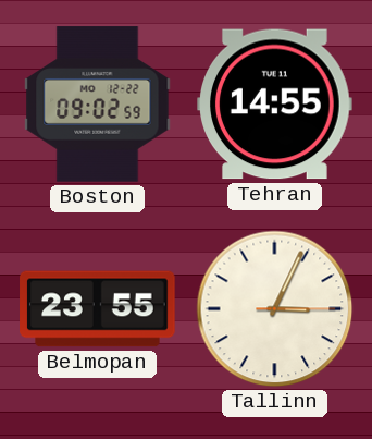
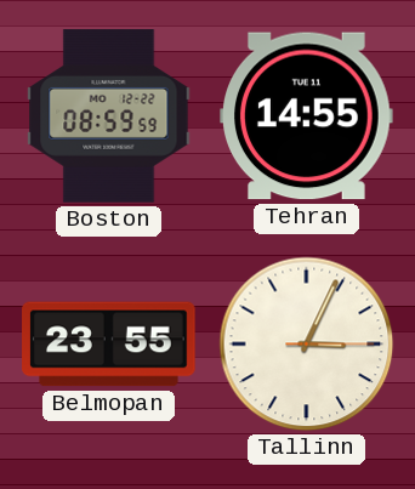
Boston: 09:02 -> 08:59 (109, 116)
